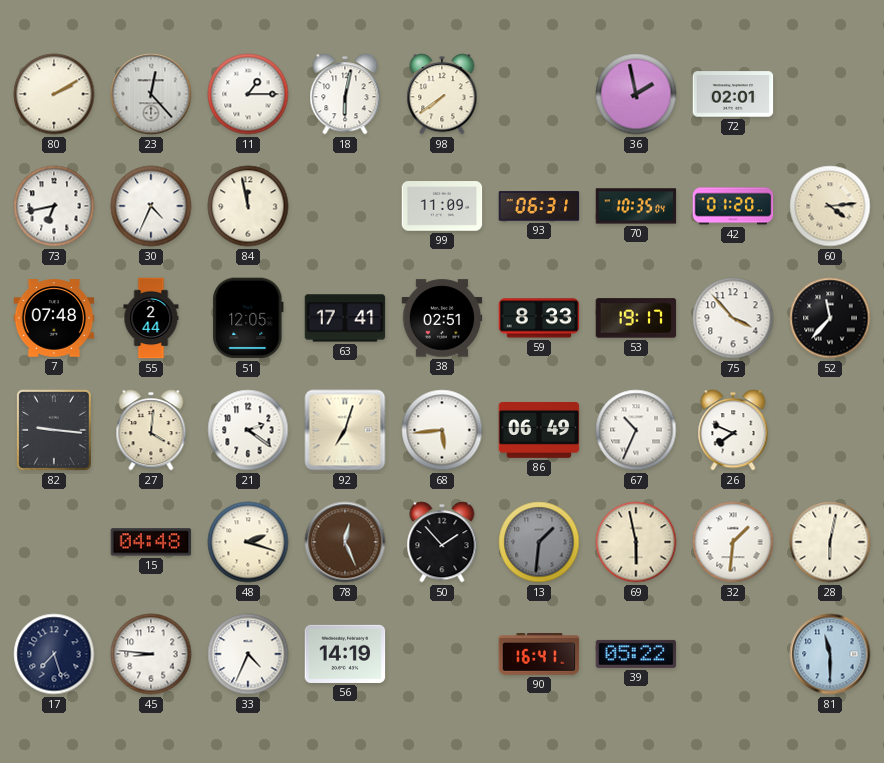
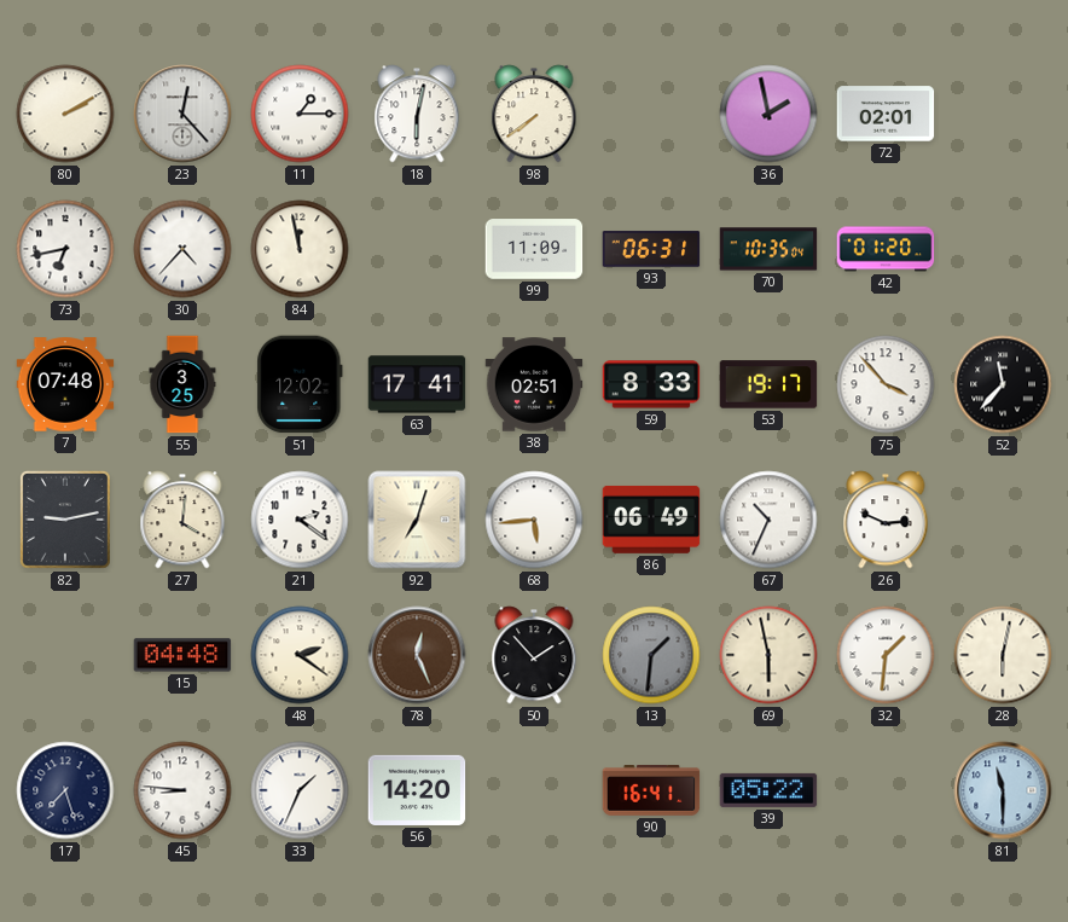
30: 4:34 -> 4:37 (182, 249)
60: 4:14 -> none (830, 206)
55: 2:44 -> 3:25 (182, 384)
51: 12:05 -> 12:02 (300, 384)
82: 9:16 -> 9:13 (65, 520)
26: 7:49 -> 2:49 (886, 520)
48: 2:18 -> 2:21 (300, 655)
33: 4:34 -> 1:34 (300, 790)
56: 14:19 -> 14:20 (417, 790)
